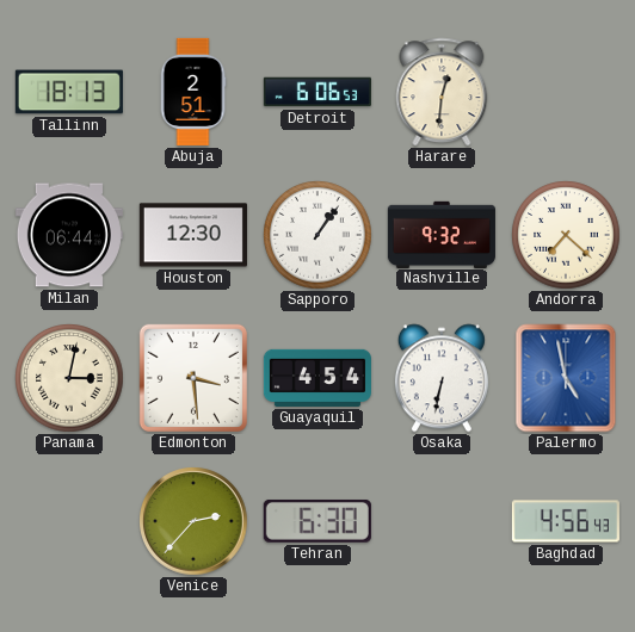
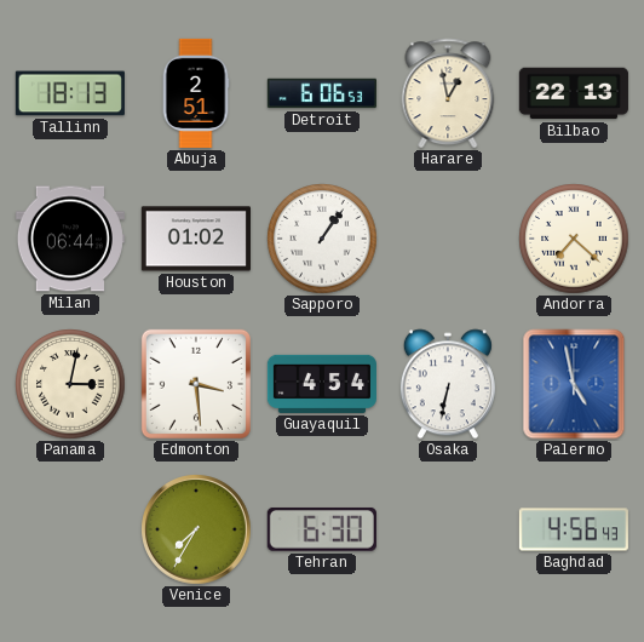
Harare: 12:31 -> 12:58 (448, 93)
Bilbao: none -> 22:13 (574, 93)
Houston: 12:30 -> 01:02 (196, 239)
Nashville: 9:32 -> none (442, 234)
Venice: 2:37 -> 7:35 (196, 529)
